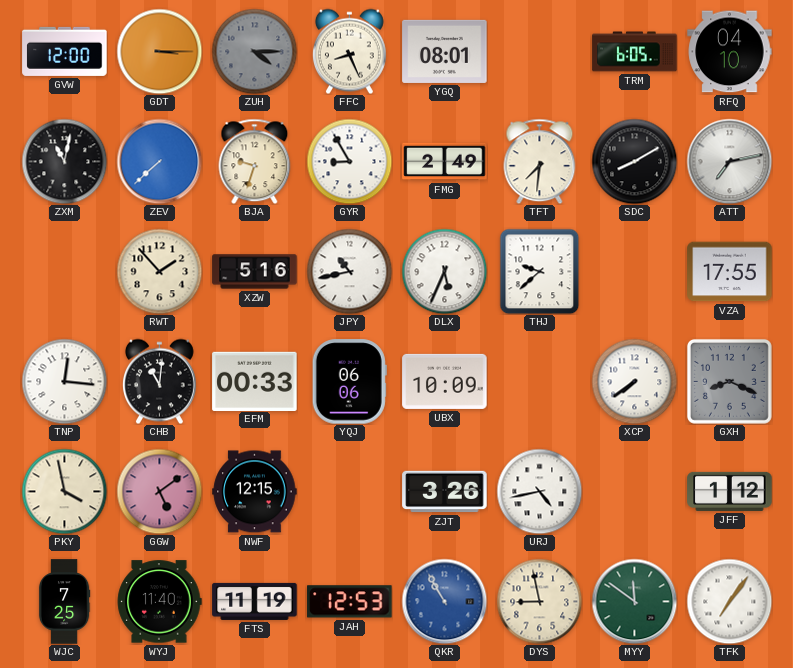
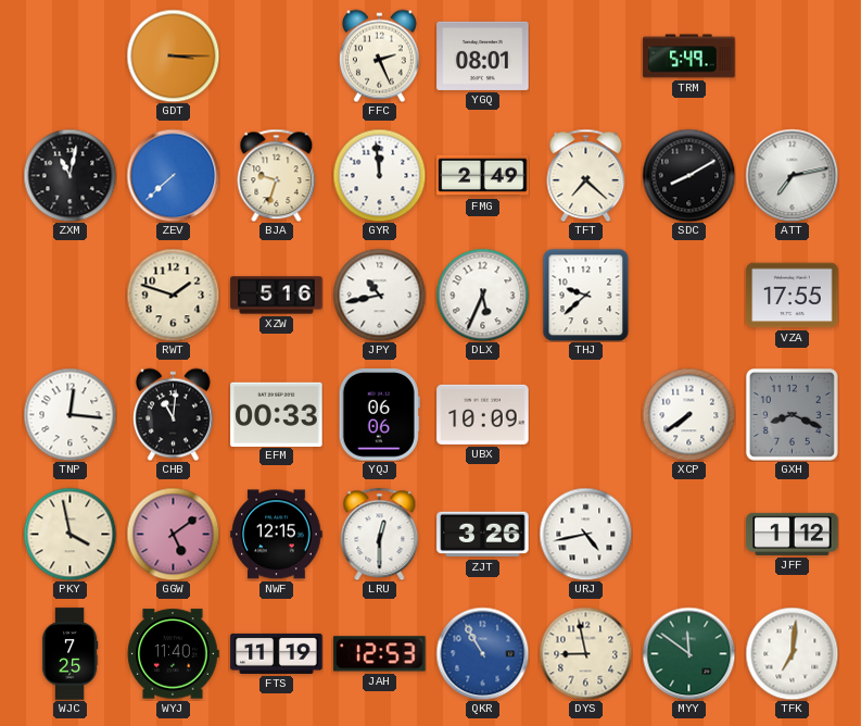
GVW: 12:00 -> none (65, 51)
ZUH: 4:15 -> none (254, 51)
FFC: 8:26 -> 2:26 (379, 55)
TRM: 6:05 -> 5:49 (689, 57)
RFQ: 04:10 -> none (730, 52)
GYR: 8:55 -> 11:59 (379, 175)
TFT: 7:31 -> 7:22 (586, 175)
RWT: 1:53 -> 1:48 (173, 295)
LRU: none -> 12:30 (380, 534)
TFK: 7:06 -> 7:01 (792, 653)
